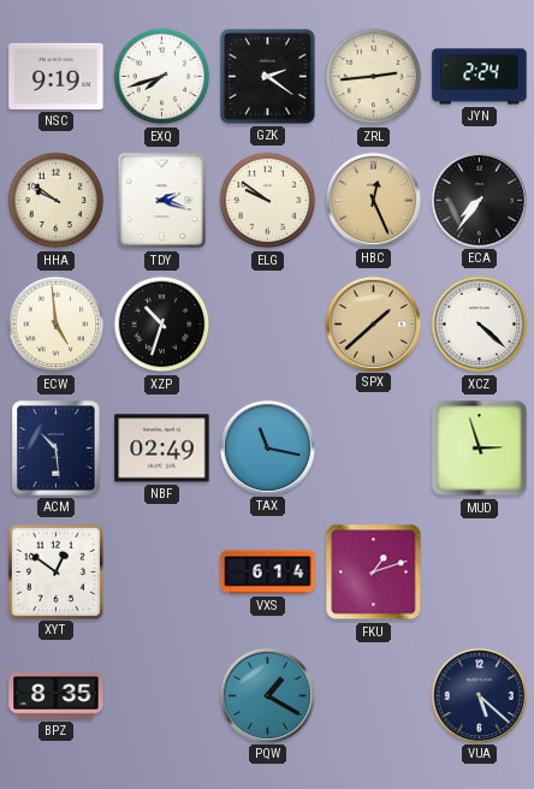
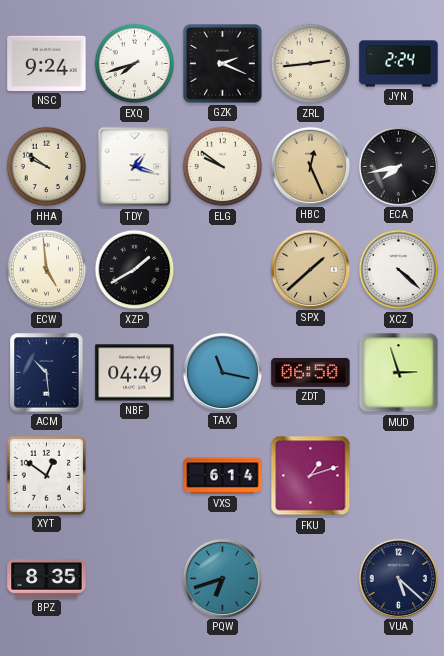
NSC: 9:19 -> 9:24 (47, 63)
GZK: 2:21 -> 2:19 (223, 64)
TDY: 2:18 -> 1:18 (135, 167)
ECA: 7:36 -> 7:43 (398, 166)
XZP: 10:33 -> 1:40 (135, 270)
NBF: 02:49 -> 04:49 (135, 373)
ZDT: none -> 06:50 (311, 372)
PQW: 1:20 -> 6:42 (222, 578)
